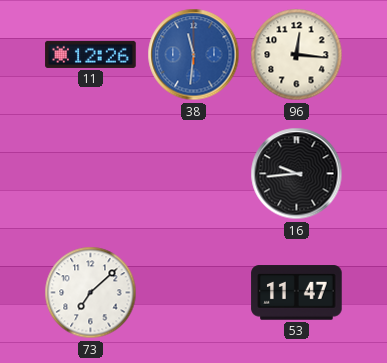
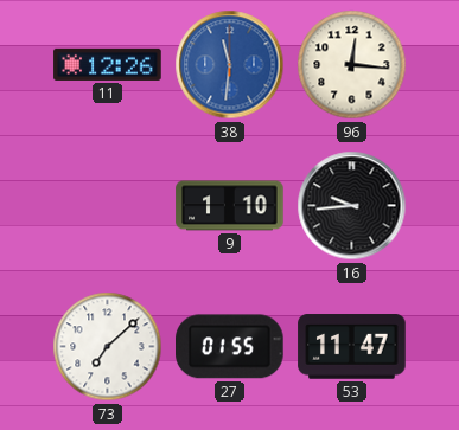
9: none -> 1:10 (230, 206)
27: none -> 01:55 (230, 347)
